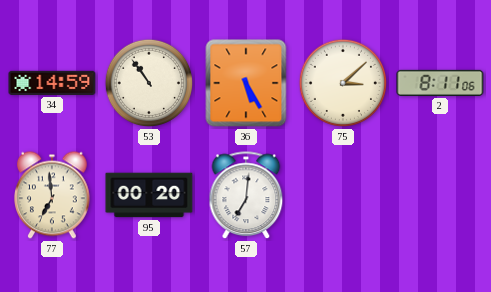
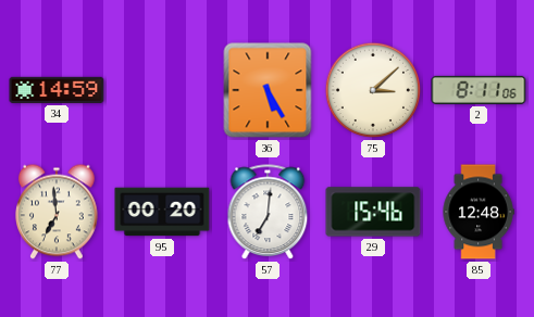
53: 10:54 -> none (149, 83)
29: none -> 15:46 (373, 212)
85: none -> 12:48 (479, 212)
